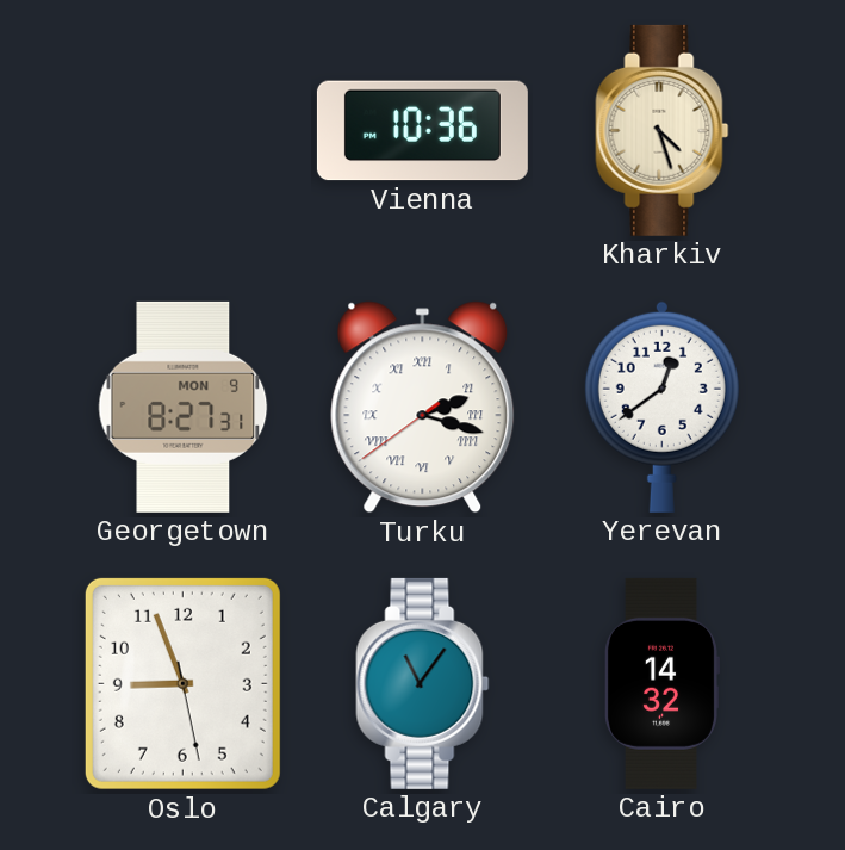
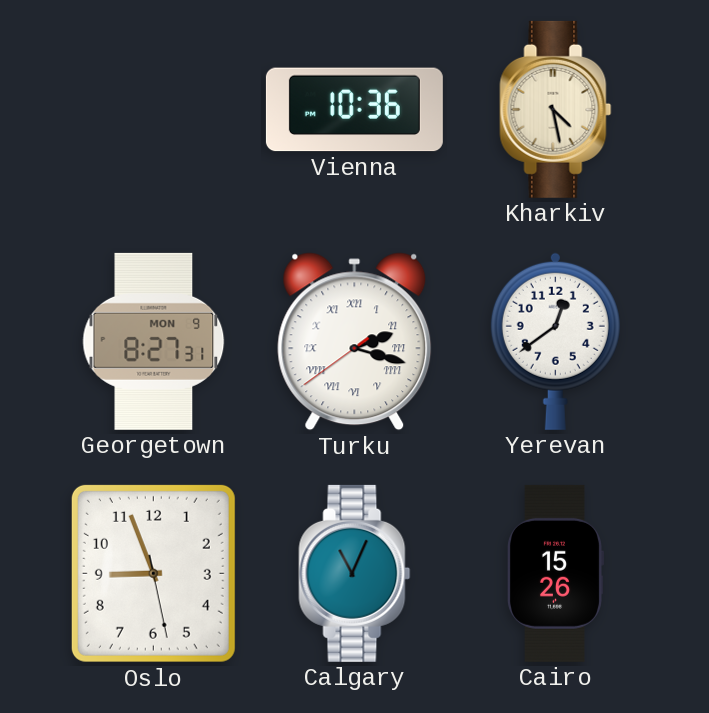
Kharkiv: 4:27 -> 4:28 (556, 109)
Calgary: 11:06 -> 11:04 (355, 573)
Cairo: 14:32 -> 15:26 (555, 573)
